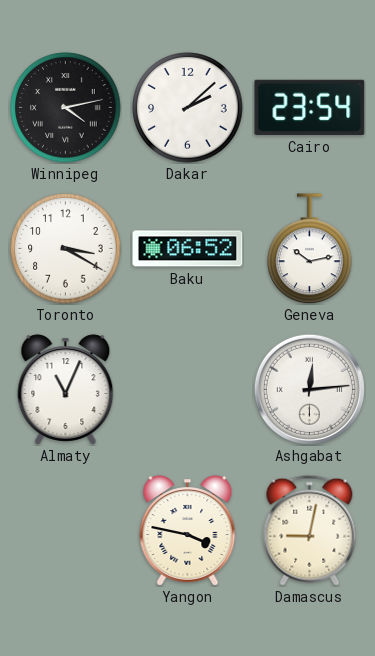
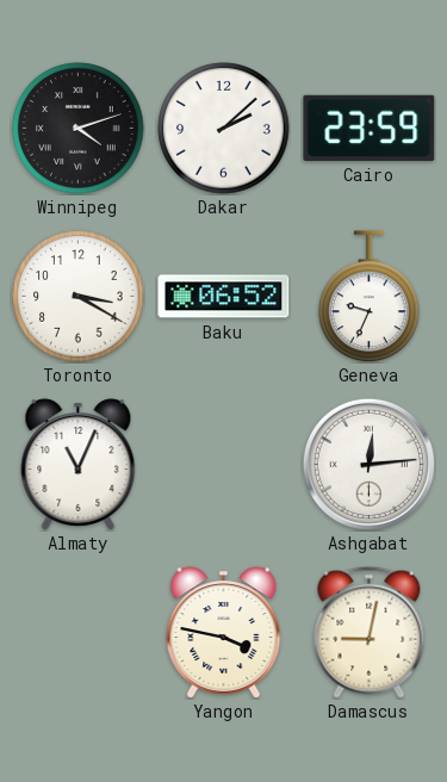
Winnipeg: 4:13 -> 4:12 (79, 129)
Cairo: 23:54 -> 23:59 (370, 128)
Geneva: 10:13 -> 9:34 (370, 297)
